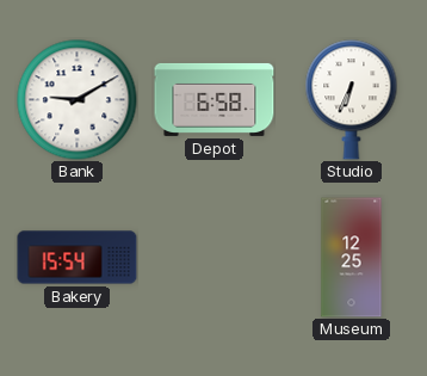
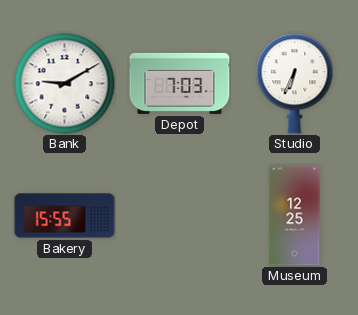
Depot: 6:58 -> 7:03 (180, 83)
Bakery: 15:54 -> 15:55 (65, 216)
